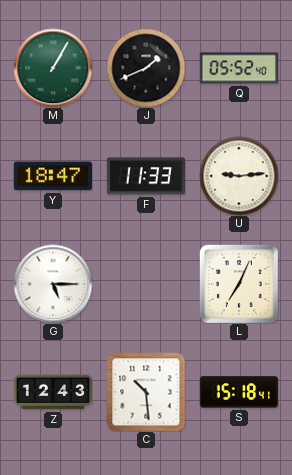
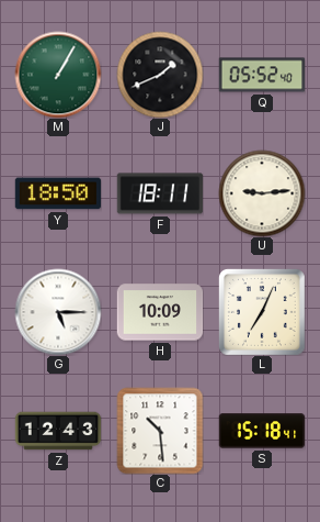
Y: 18:47 -> 18:50 (58, 193)
F: 11:33 -> 18:11 (160, 193)
H: none -> 10:09 (160, 312)
